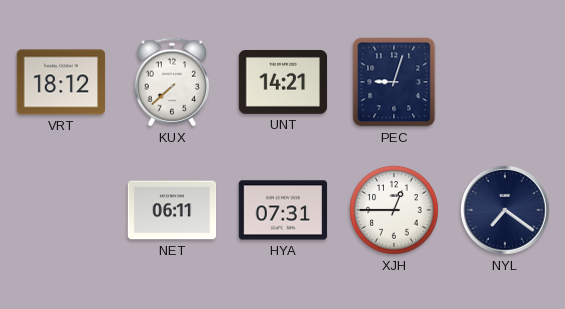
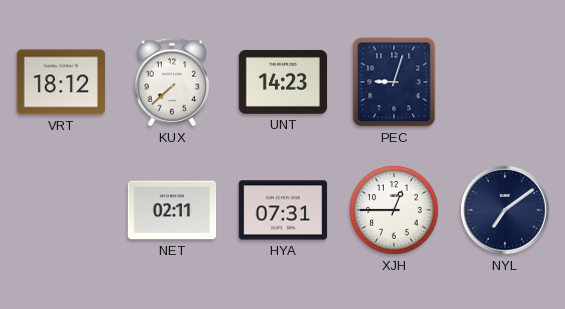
UNT: 14:21 -> 14:23 (283, 82)
NET: 06:11 -> 02:11 (172, 210)
NYL: 7:21 -> 7:09 (505, 210)
